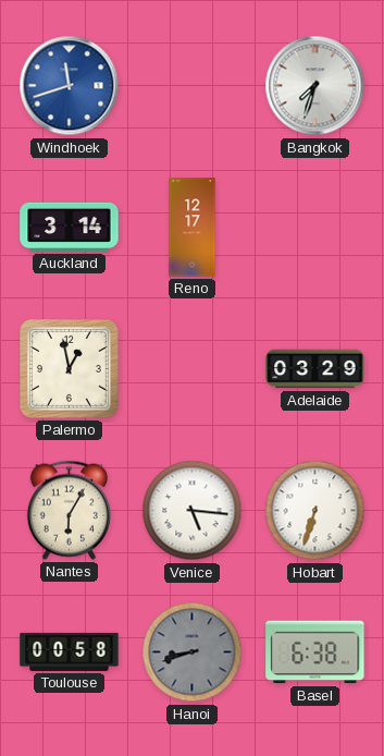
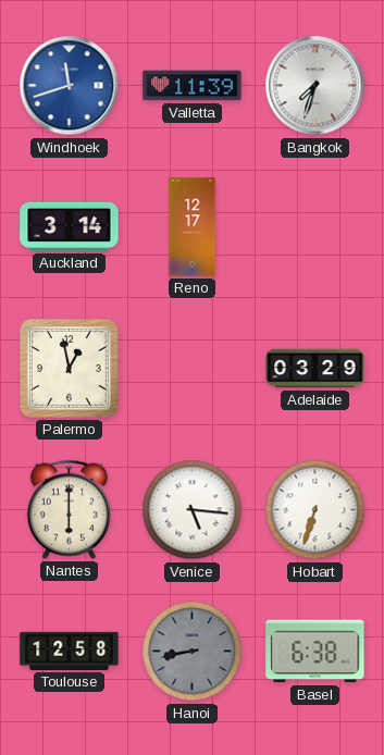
Valletta: none -> 11:39 (193, 86)
Nantes: 6:05 -> 6:00 (69, 509)
Toulouse: 00:58 -> 12:58 (70, 651)
Hanoi: 8:42 -> 8:43 (193, 652)
